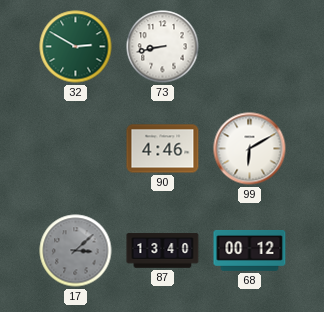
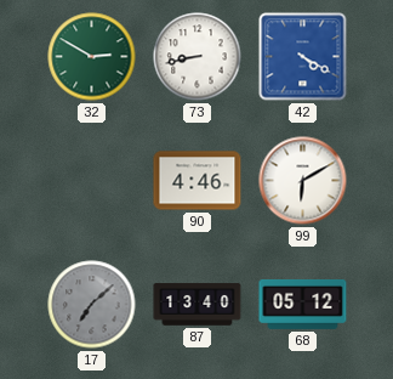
42: none -> 4:20 (303, 57)
17: 3:08 -> 7:08 (92, 305)
68: 00:12 -> 05:12 (303, 304)
